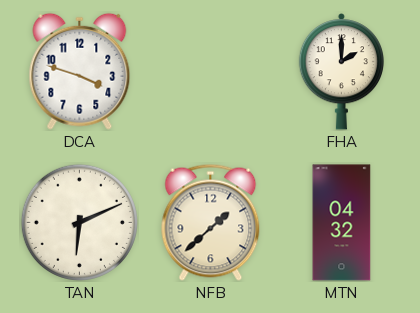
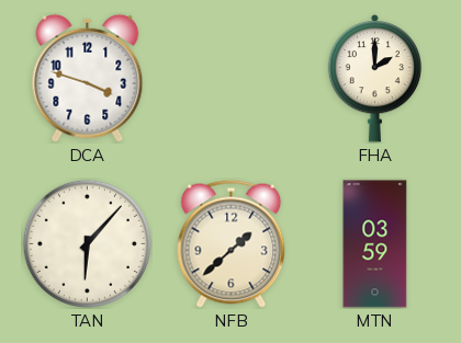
TAN: 6:11 -> 6:07 (87, 243)
MTN: 04:32 -> 03:59 (375, 244)
